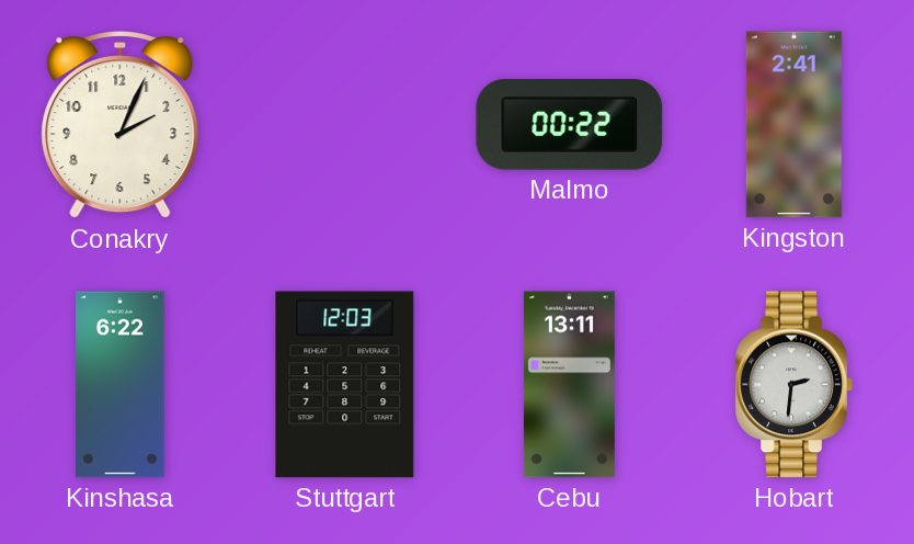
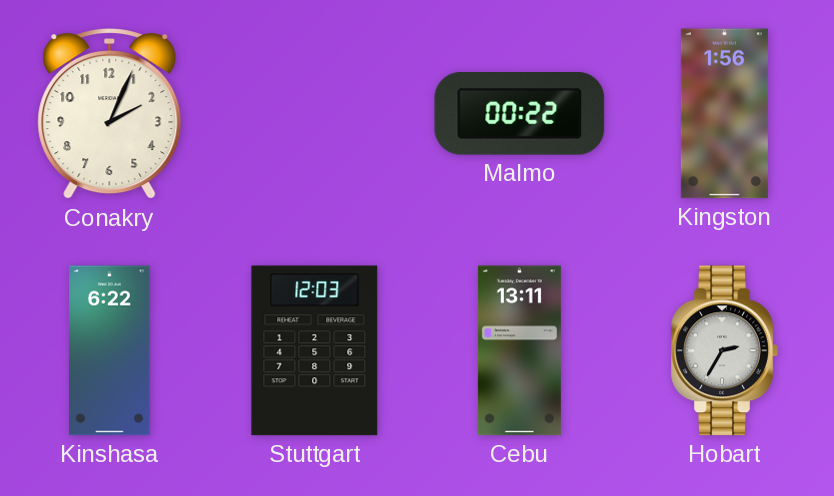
Kingston: 2:41 -> 1:56 (724, 114)
Hobart: 2:31 -> 2:35 (724, 351)
